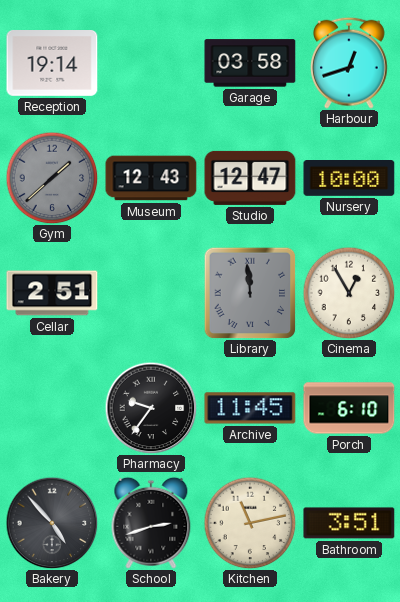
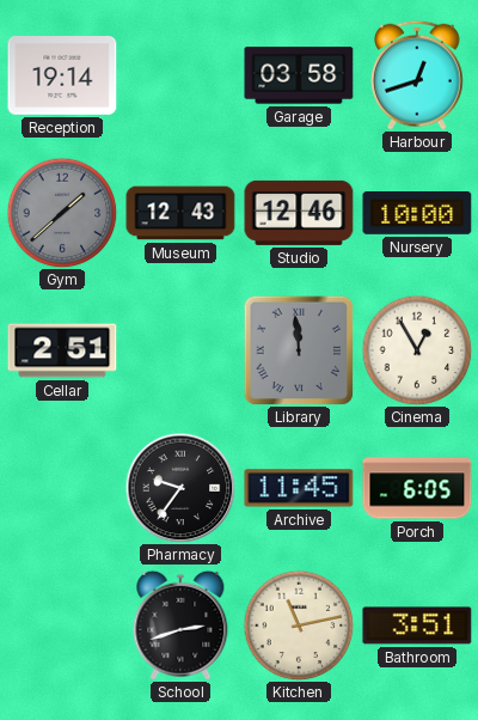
Studio: 12:47 -> 12:46 (299, 213)
Porch: 6:10 -> 6:05 (417, 488)
Bakery: 4:53 -> none (52, 523)
